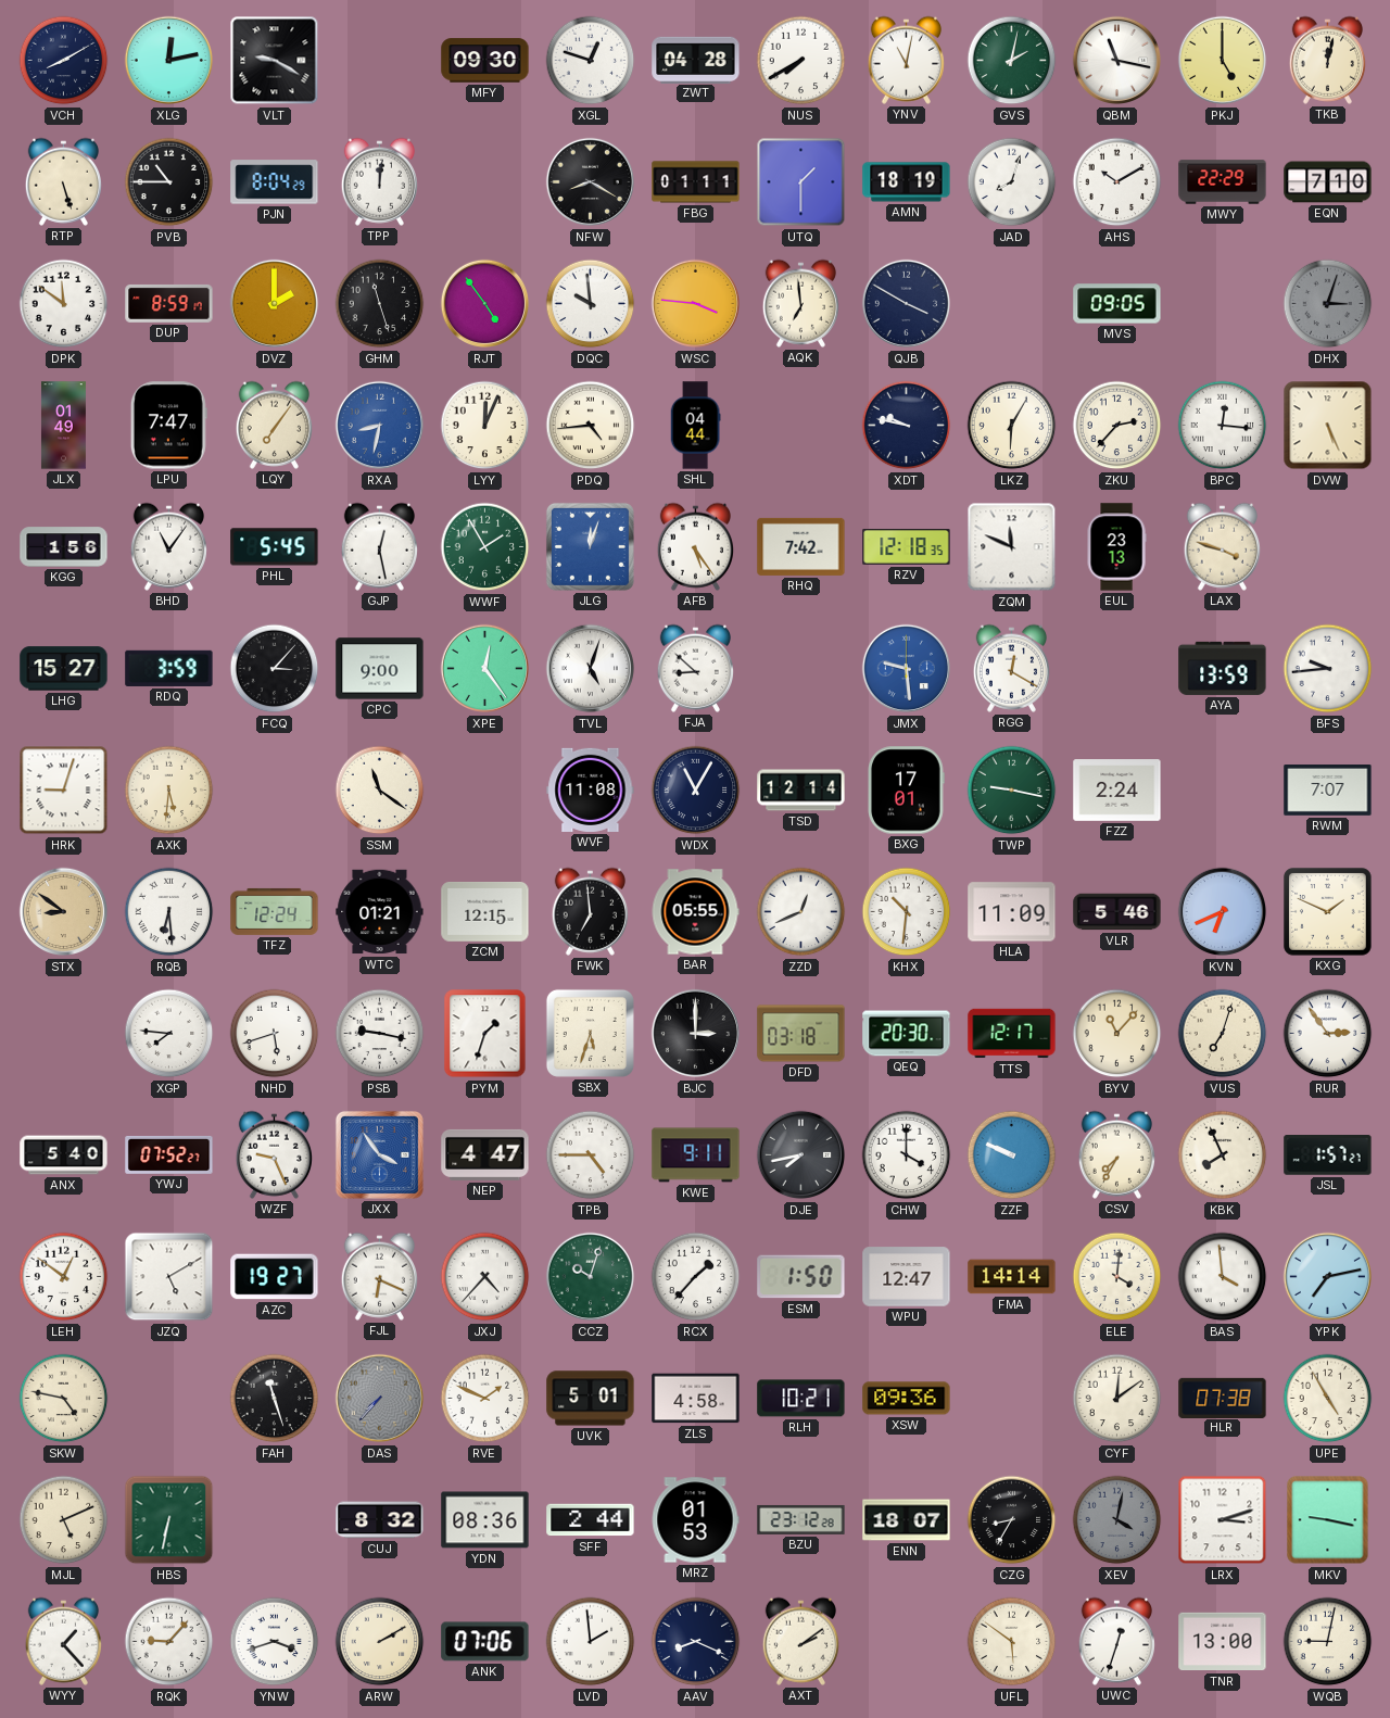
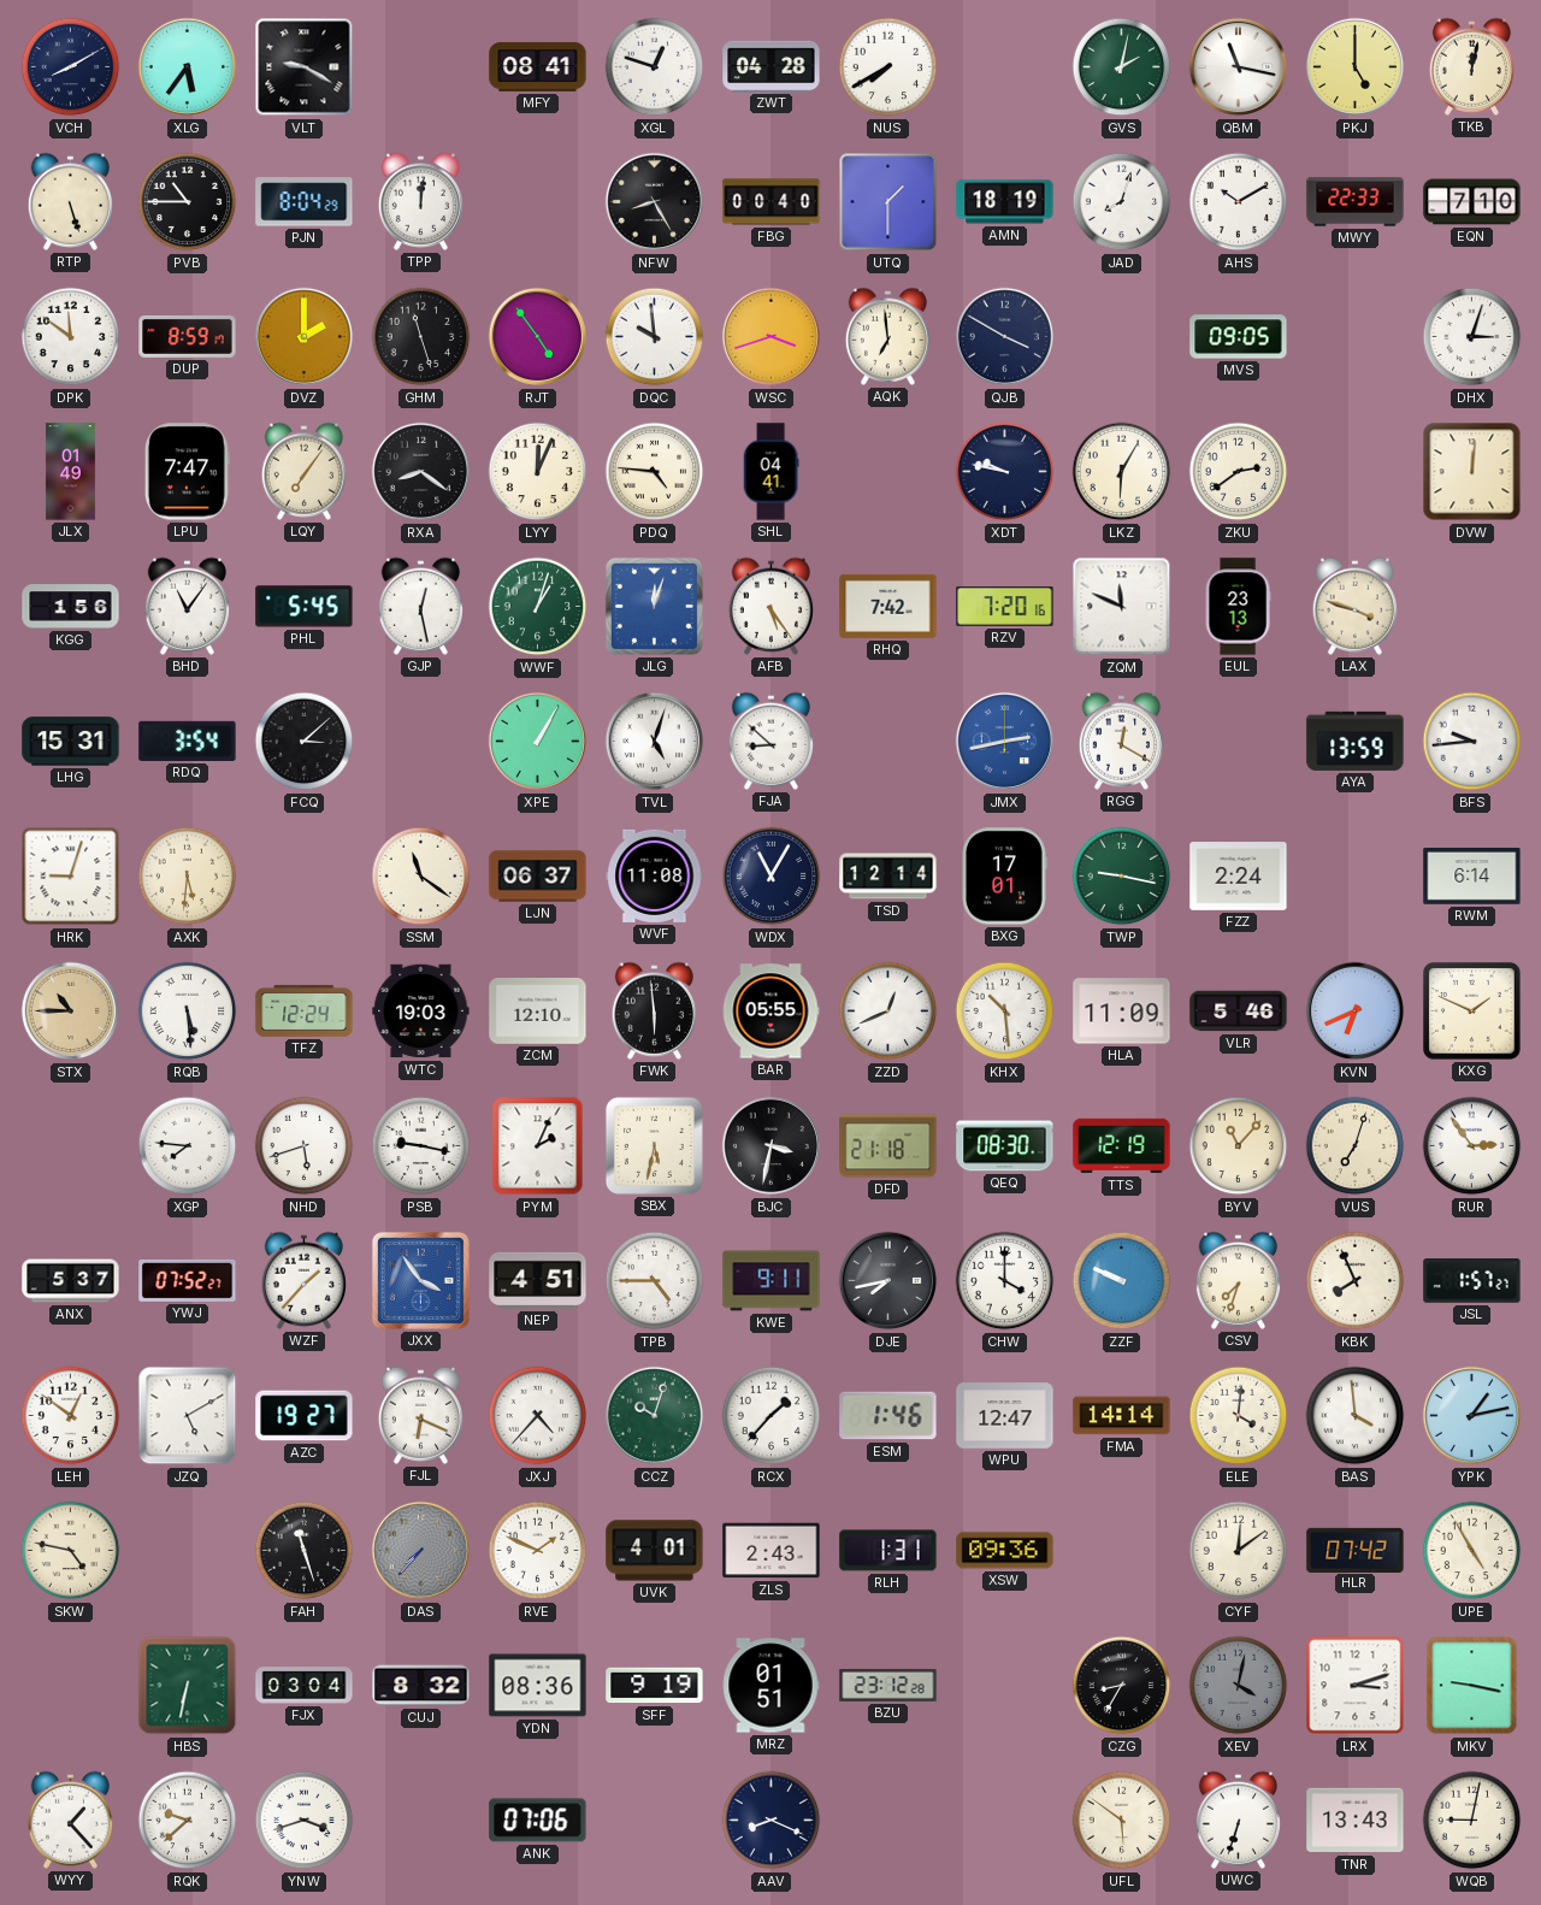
XLG: 12:13 -> 5:36 (188, 67)
MFY: 09:30 -> 08:41 (538, 67)
YNV: 11:02 -> none (906, 60)
NFW: 8:20 -> 8:25 (655, 202)
FBG: 01:11 -> 00:40 (772, 202)
MWY: 22:29 -> 22:33 (1356, 202)
WSC: 3:46 -> 3:42 (772, 337)
DHX dial: grey -> white (1472, 337)
RXA: 8:32 -> 8:21 (421, 472)
RXA dial: blue -> black (421, 472)
PDQ: 4:44 -> 4:46 (655, 472)
SHL: 04:44 -> 04:41 (770, 472)
ZKU: 2:37 -> 2:39 (1239, 472)
BPC: 12:16 -> none (1223, 426)
DVW: 5:26 -> 12:01 (1472, 472)
WWF: 1:55 -> 1:03 (538, 607)
RZV: 12:18 -> 7:20 (1005, 607)
LHG: 15:27 -> 15:31 (71, 742)
RDQ: 3:59 -> 3:54 (188, 741)
FCQ: 3:07 -> 3:08 (305, 742)
CPC: 9:00 -> none (380, 669)
XPE: 12:24 -> 1:05 (538, 742)
JMX: 9:29 -> 2:43 (1005, 742)
LJN: none -> 06:37 (538, 877)
RWM: 7:07 -> 6:14 (1472, 877)
STX: 8:51 -> 10:45 (71, 1012)
RQB: 6:29 -> 5:29 (188, 1012)
WTC: 01:21 -> 19:03 (421, 1012)
ZCM: 12:15 -> 12:10 (538, 1012)
FWK: 6:59 -> 5:59 (654, 1010)
KHX: 10:31 -> 10:29 (1005, 1012)
PYM: 1:33 -> 2:04 (538, 1146)
SBX: 5:33 -> 5:32 (654, 1145)
BJC: 3:00 -> 3:32 (772, 1146)
DFD: 03:18 -> 21:18 (888, 1146)
QEQ: 20:30 -> 08:30 (1005, 1146)
TTS: 12:17 -> 12:19 (1122, 1146)
ANX: 5:40 -> 5:37 (71, 1281)
WZF: 9:26 -> 1:37 (303, 1280)
NEP: 4:47 -> 4:51 (538, 1280)
CSV: 7:35 -> 7:33 (1238, 1280)
ESM: 1:50 -> 1:46 (888, 1416)
YPK: 7:13 -> 1:13 (1472, 1416)
UVK: 5:01 -> 4:01 (655, 1551)
ZLS: 4:58 -> 2:43 (772, 1551)
RLH: 10:21 -> 1:31 (888, 1551)
HLR: 07:38 -> 07:42 (1356, 1550)
MJL: 5:11 -> none (64, 1520)
FJX: none -> 03:04 (305, 1686)
SFF: 2:44 -> 9:19 (655, 1686)
MRZ: 01:53 -> 01:51 (770, 1686)
ENN: 18:07 -> none (907, 1520)
RQK: 9:07 -> 9:38 (188, 1821)
ARW: 2:10 -> none (380, 1642)
LVD: 1:59 -> none (591, 1642)
AXT: 2:09 -> none (800, 1641)
UWC: 12:33 -> 6:33 (1238, 1820)
TNR: 13:00 -> 13:43 (1356, 1821)
